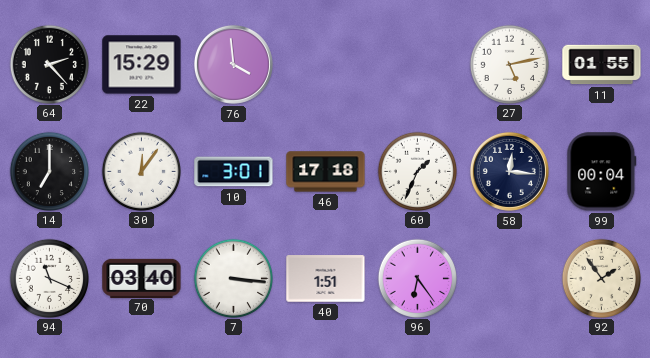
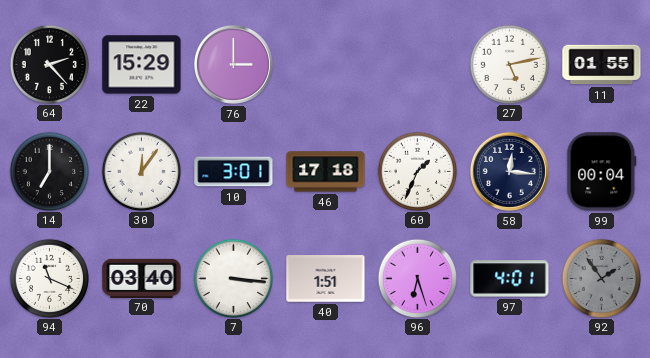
76: 3:59 -> 3:00 (233, 64)
96: 6:24 -> 6:27 (417, 278)
97: none -> 4:01 (510, 279)
92 dial: cream -> grey (601, 278)
